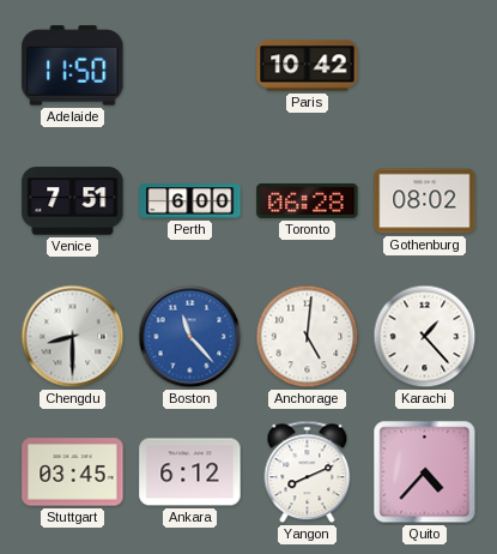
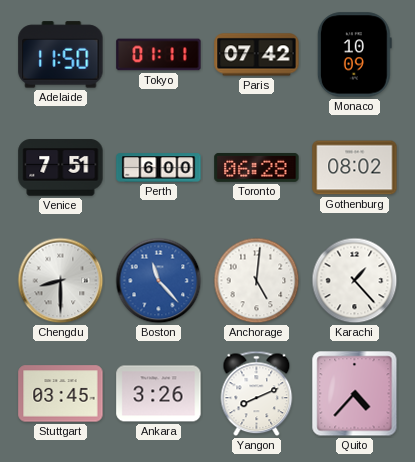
Tokyo: none -> 01:11 (159, 55)
Paris: 10:42 -> 07:42 (257, 55)
Monaco: none -> 10:09 (354, 55)
Ankara: 6:12 -> 3:26 (159, 394)
